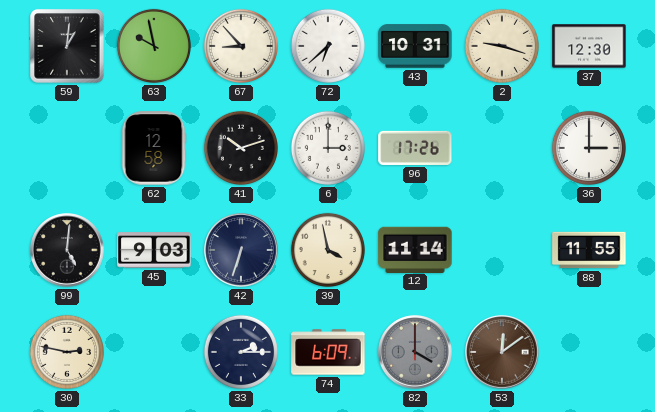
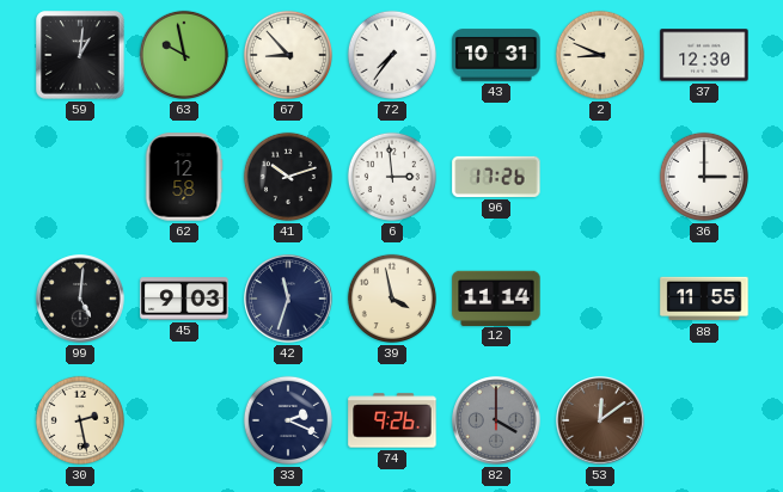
72: 6:38 -> 7:36 (392, 55)
2: 9:18 -> 8:49 (600, 55)
6: 3:00 -> 2:59 (392, 177)
42: 6:33 -> 11:33 (288, 299)
30: 2:47 -> 2:28 (80, 420)
33: 2:15 -> 2:19 (288, 420)
74: 6:09 -> 9:26 (392, 420)
